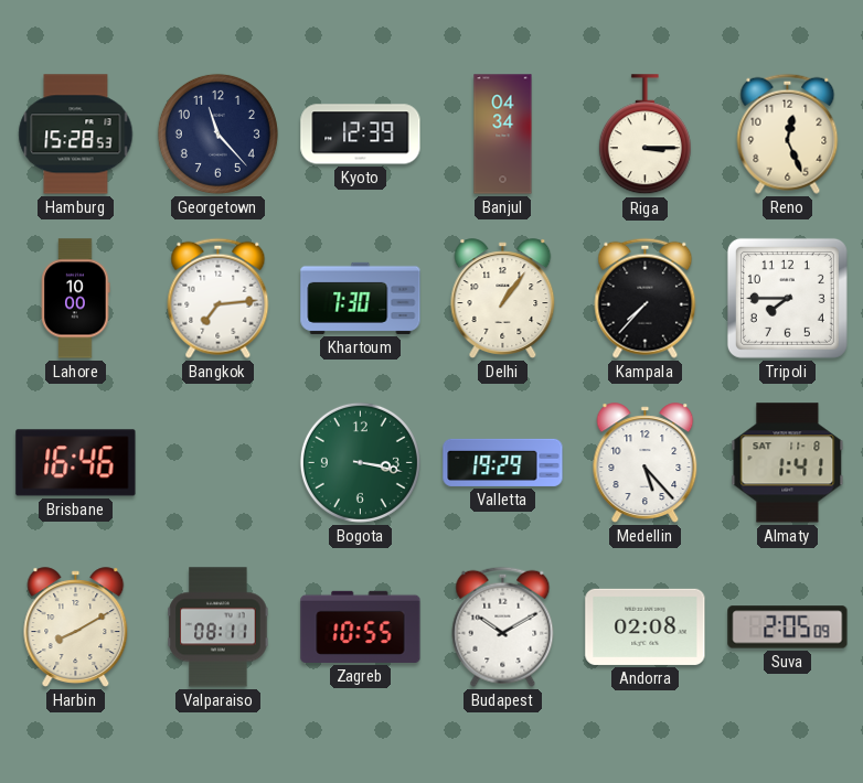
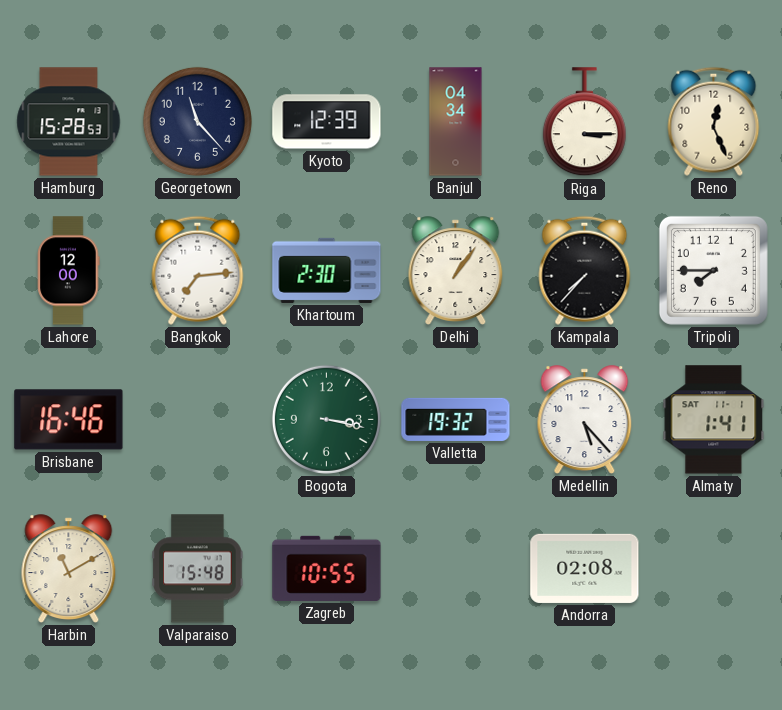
Lahore: 10:00 -> 12:00 (69, 271)
Khartoum: 7:30 -> 2:30 (327, 270)
Valletta: 19:29 -> 19:32 (456, 419)
Almaty date: SAT 11-8 -> SAT 11-1 (714, 420)
Harbin: 8:10 -> 11:10 (69, 569)
Valparaiso: 08:11 -> 15:48 (198, 569)
Budapest: 10:10 -> none (503, 626)
Suva: 2:05 -> none (788, 628)
